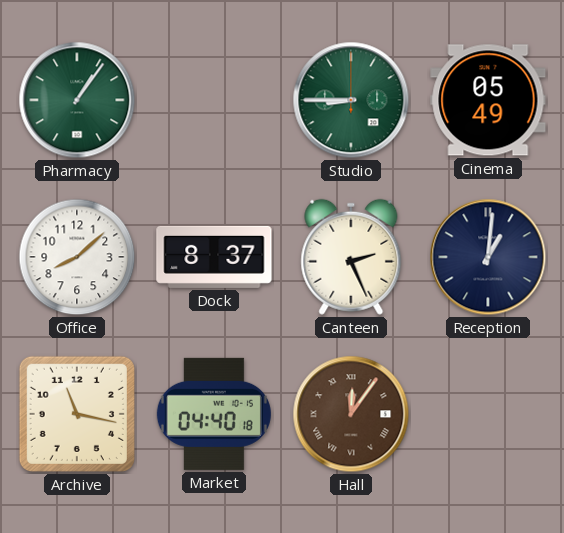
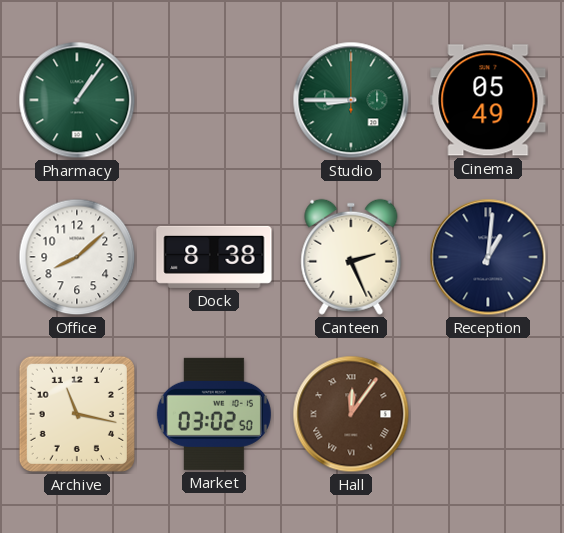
Dock: 8:37 -> 8:38 (214, 257)
Market: 04:40 -> 03:02 (214, 414)
